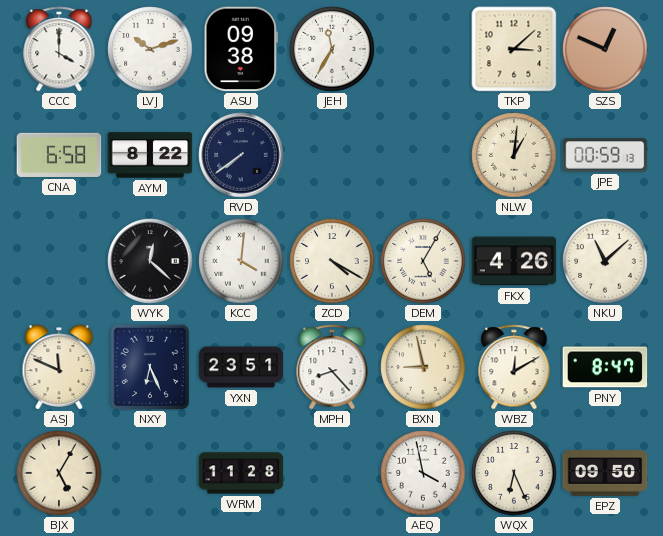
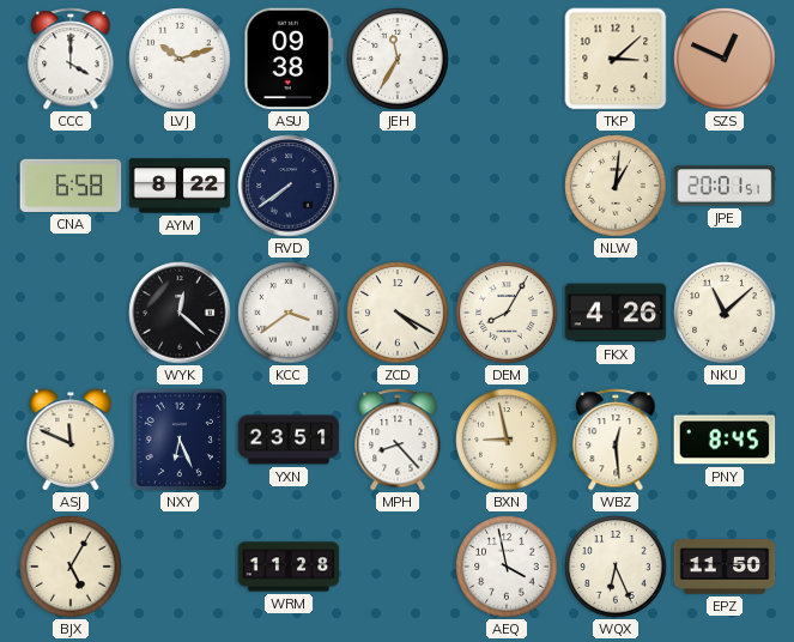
JPE: 00:59 -> 20:01 (725, 186)
KCC: 4:01 -> 3:39 (289, 313)
DEM: 5:05 -> 8:05 (507, 313)
WBZ: 12:10 -> 12:29 (616, 440)
PNY: 8:47 -> 8:45 (725, 440)
EPZ: 09:50 -> 11:50 (725, 567)
